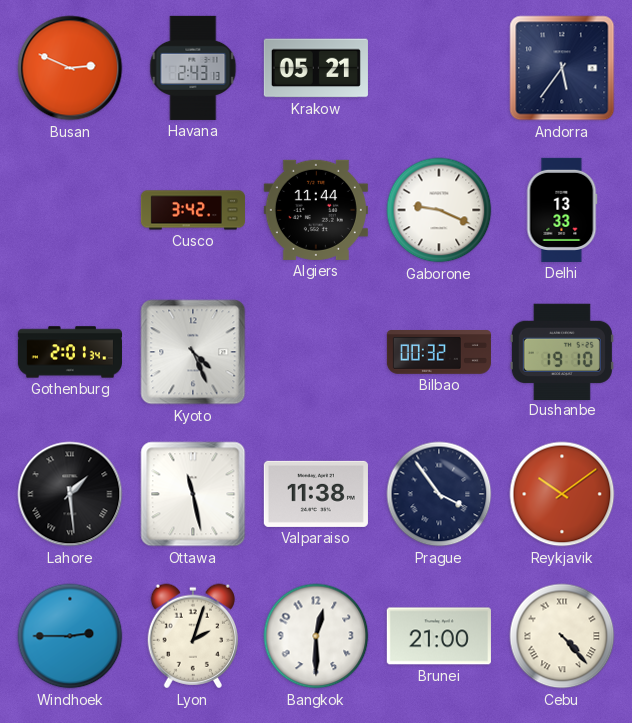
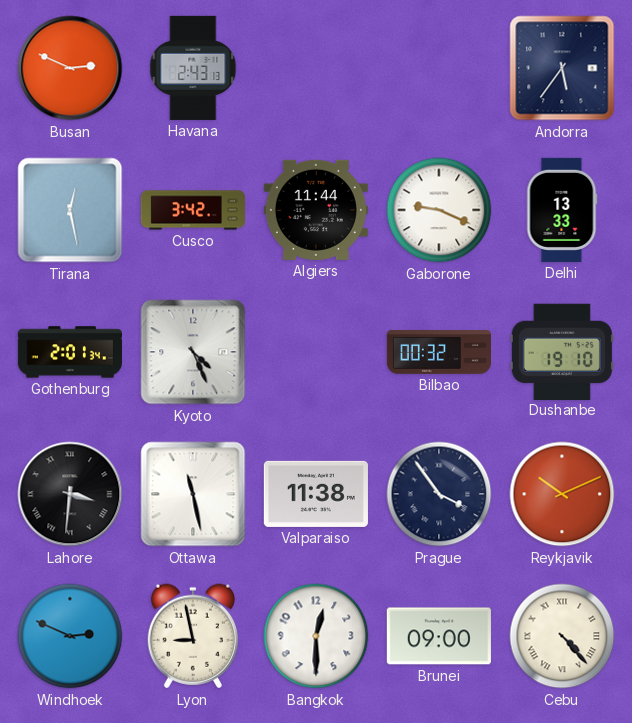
Krakow: 05:21 -> none (316, 68)
Tirana: none -> 12:28 (70, 210)
Lahore: 1:29 -> 3:31 (70, 494)
Reykjavik: 10:09 -> 10:11 (562, 494)
Windhoek: 2:45 -> 2:49 (70, 636)
Lyon: 2:03 -> 8:58 (193, 636)
Brunei: 21:00 -> 09:00 (439, 636)
